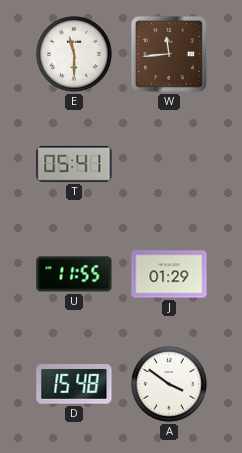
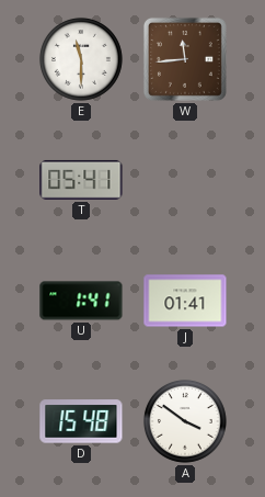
U: 11:55 -> 1:41 (81, 301)
J: 01:29 -> 01:41 (185, 301)
